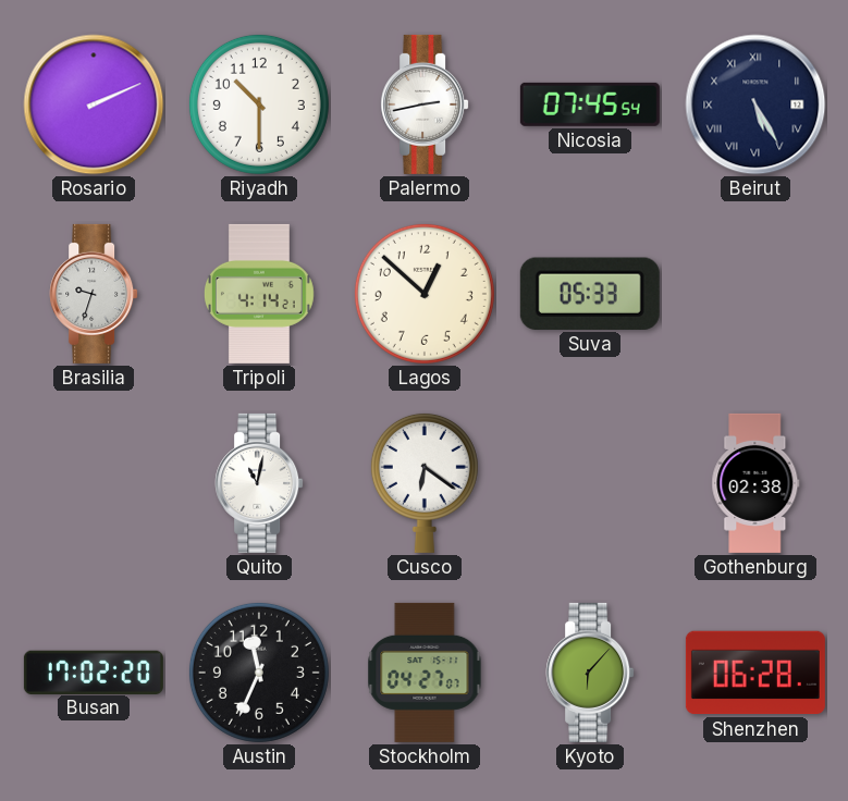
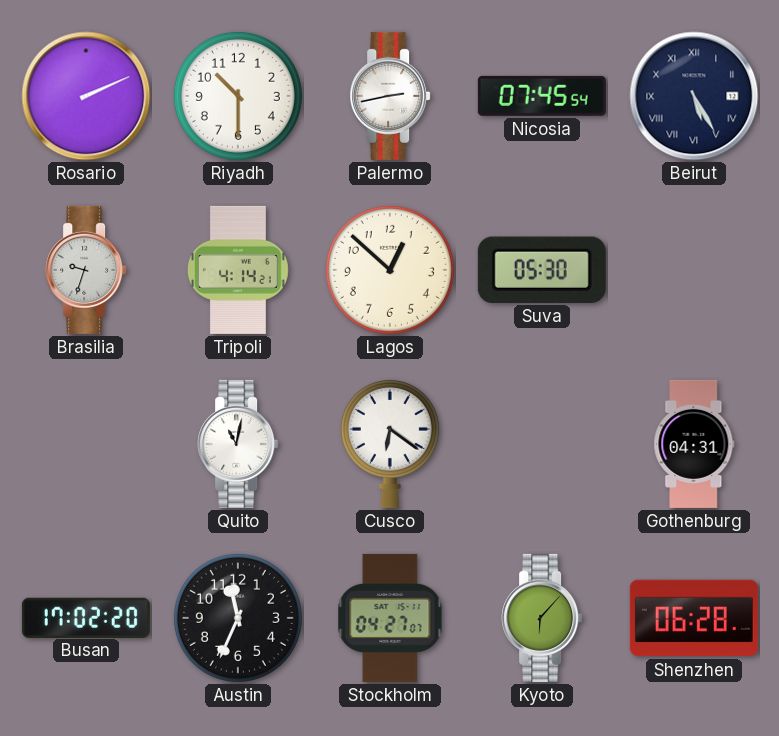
Suva: 05:33 -> 05:30 (542, 270)
Gothenburg: 02:38 -> 04:31 (694, 444)
